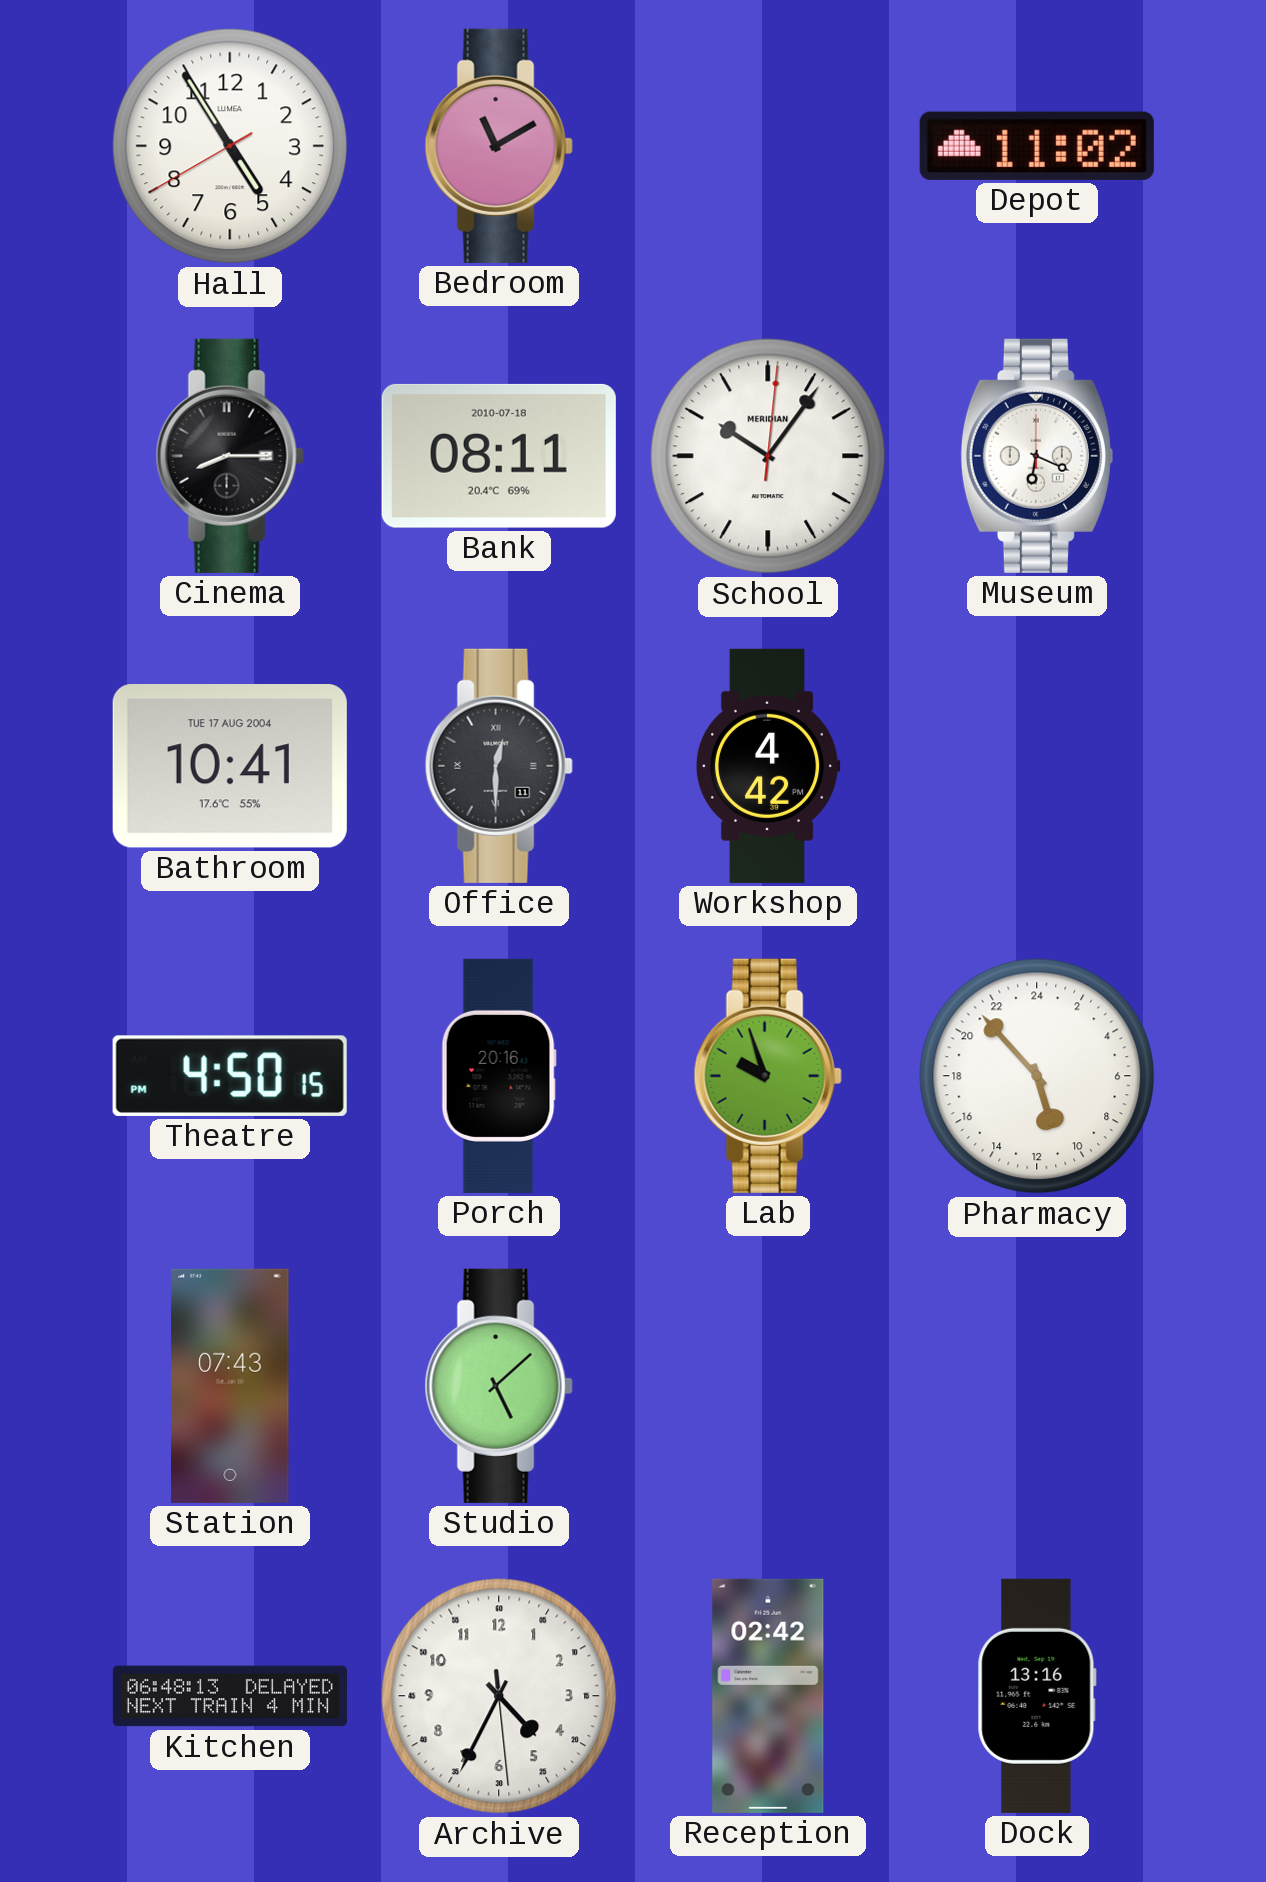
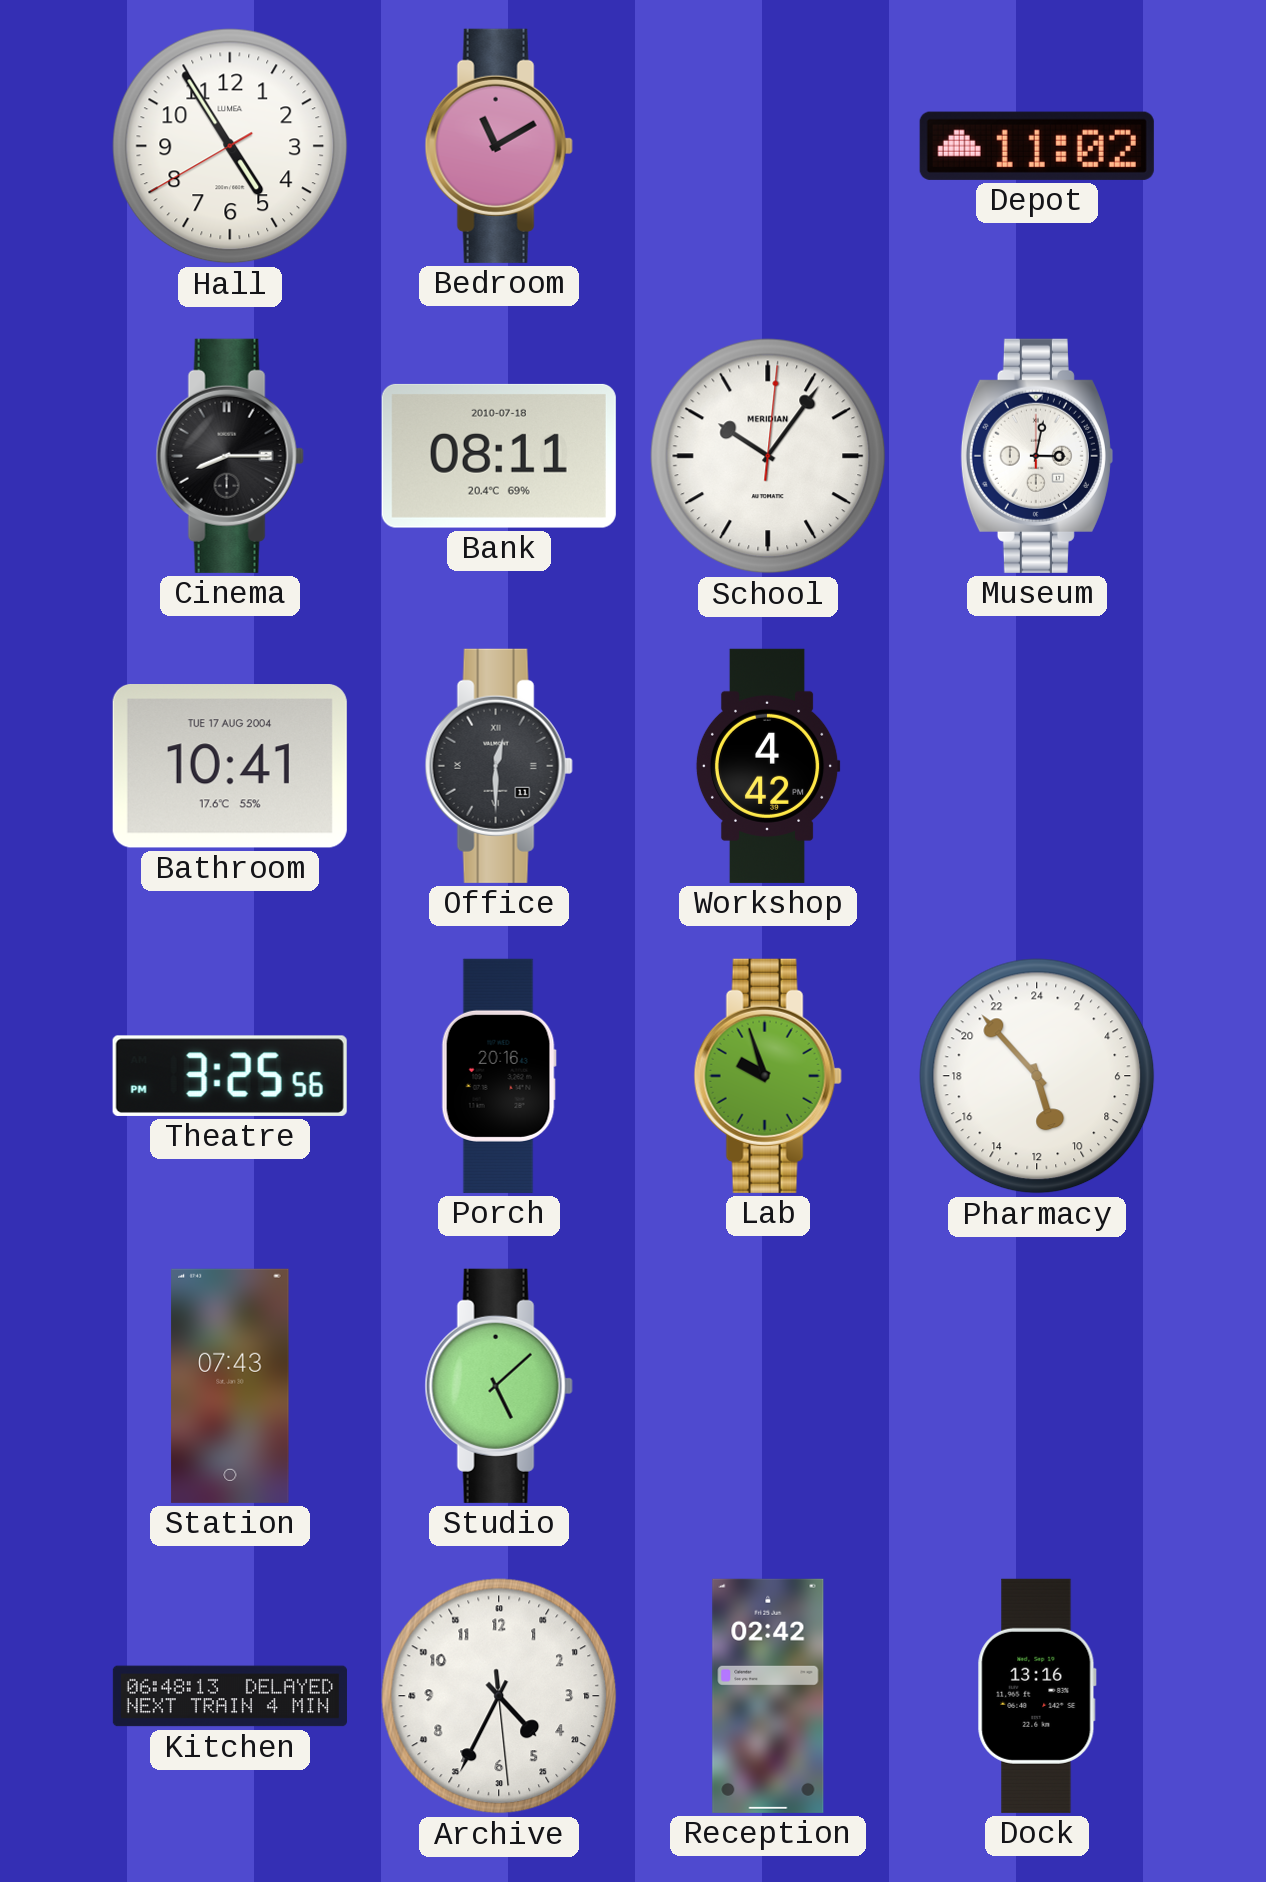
Museum: 6:19 -> 3:02 (1037, 456)
Theatre: 4:50 -> 3:25 (230, 1076)
